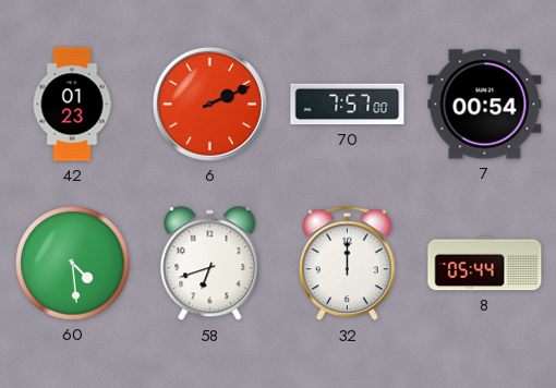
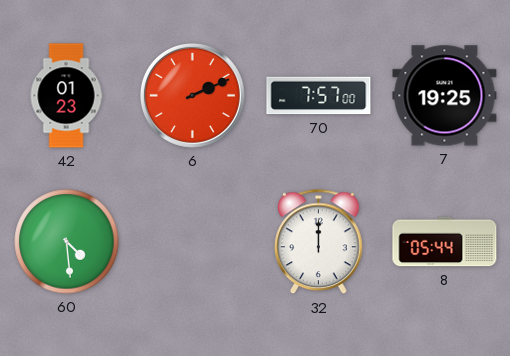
7: 00:54 -> 19:25 (445, 96)
58: 6:42 -> none (210, 264)
